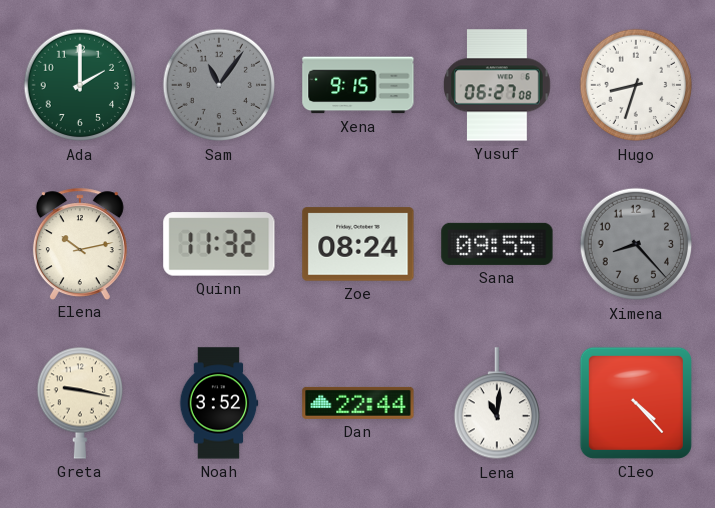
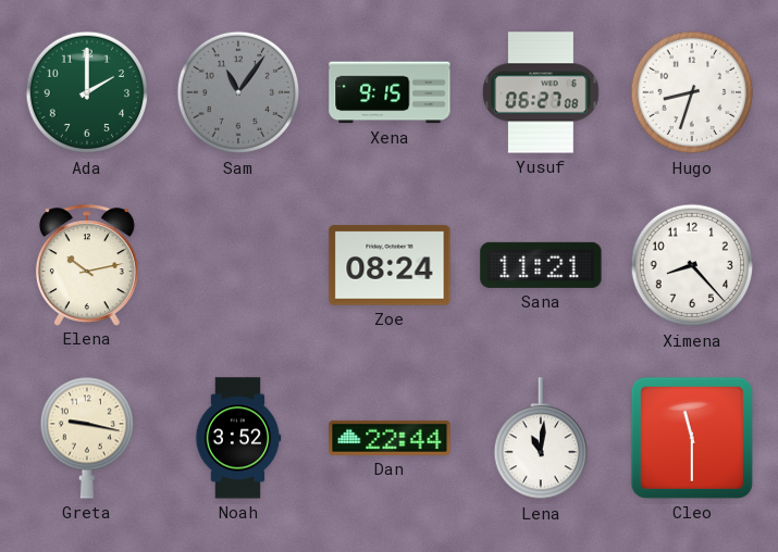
Quinn: 11:32 -> none (219, 244)
Sana: 09:55 -> 11:21 (541, 265)
Ximena dial: grey -> white (692, 265)
Cleo: 4:23 -> 11:30 (692, 438)
